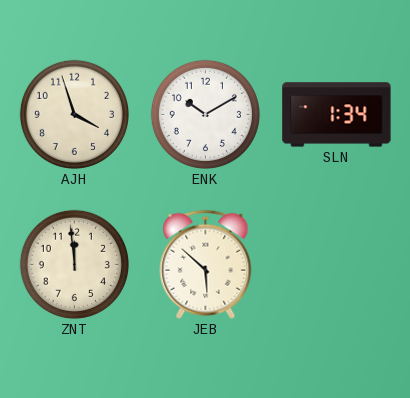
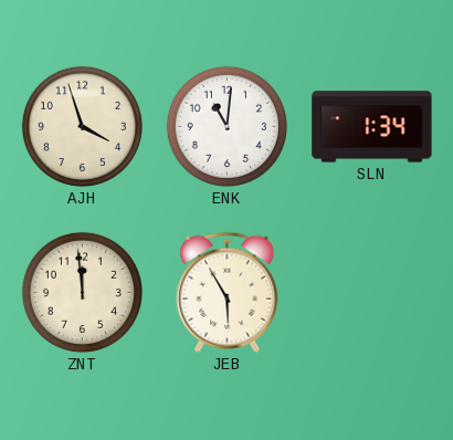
ENK: 10:10 -> 11:01 (227, 126)
JEB: 5:52 -> 5:55 (228, 292)
